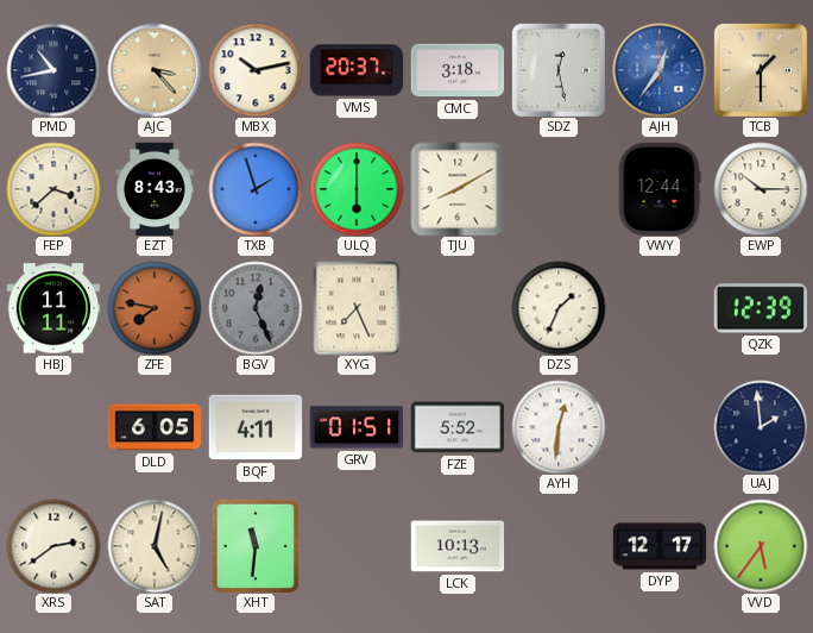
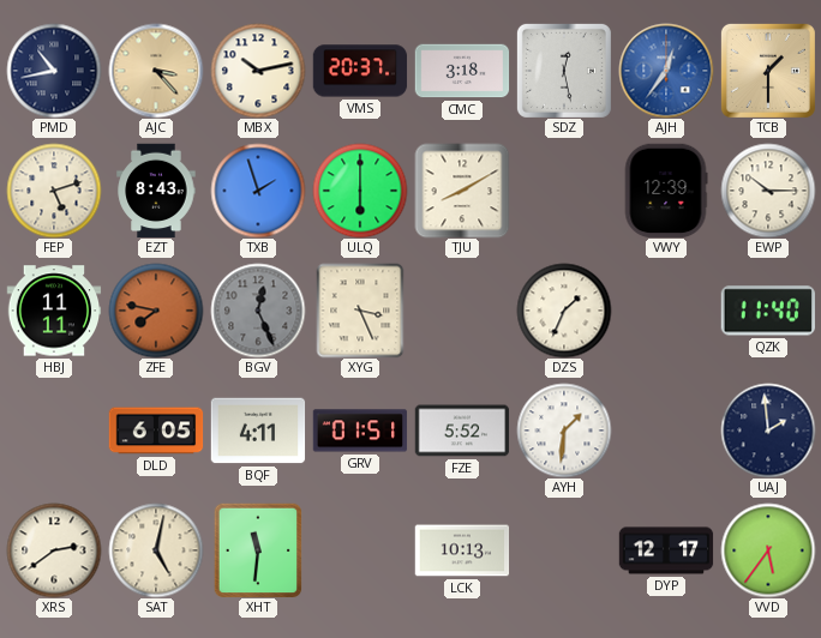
FEP: 3:38 -> 5:12 (54, 191)
VWY: 12:44 -> 12:39 (666, 191)
XYG: 7:26 -> 3:26 (360, 311)
QZK: 12:39 -> 11:40 (768, 311)
AYH: 12:31 -> 1:31 (564, 431)
